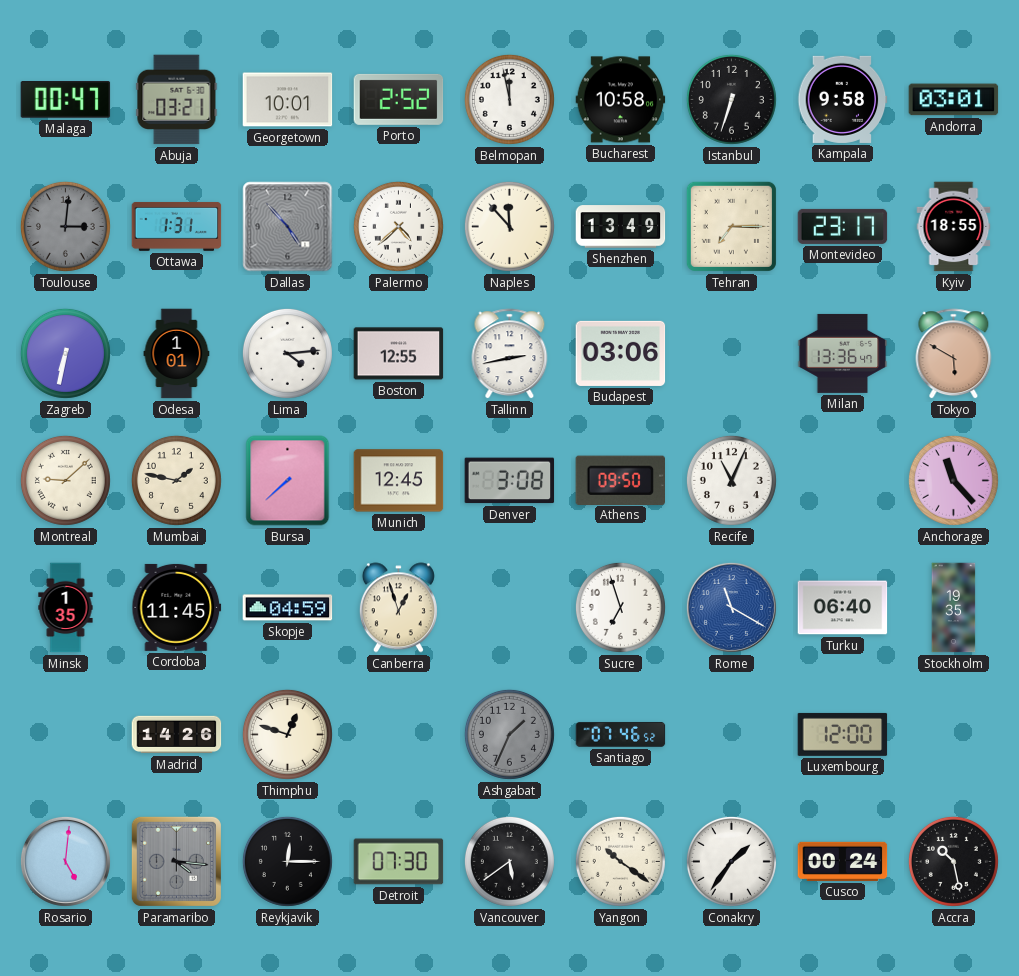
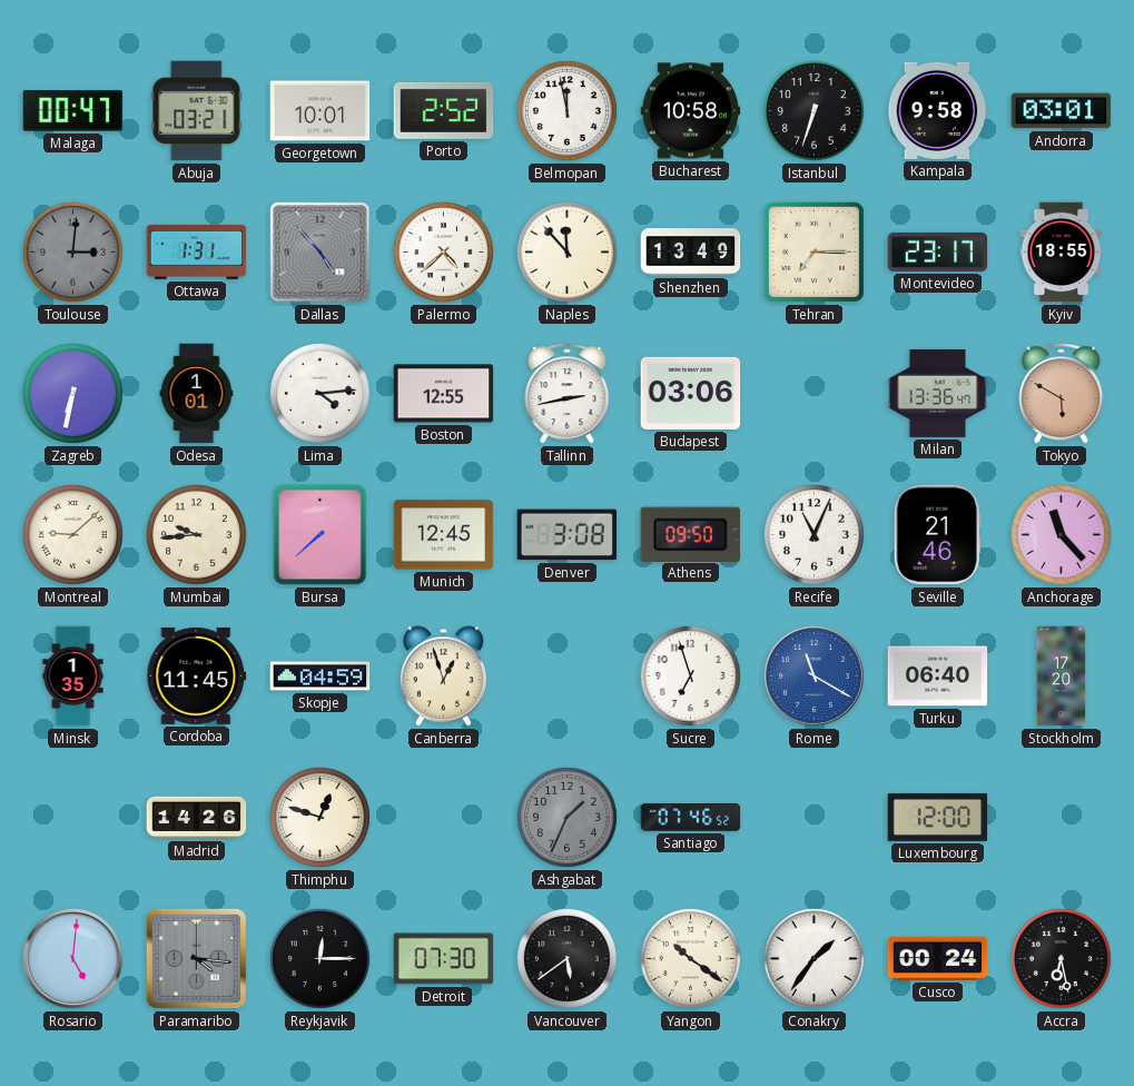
Mumbai: 1:47 -> 9:44 (196, 534)
Seville: none -> 21:46 (937, 535)
Stockholm: 19:35 -> 17:20 (1062, 677)
Accra: 10:28 -> 6:28 (1061, 958)
